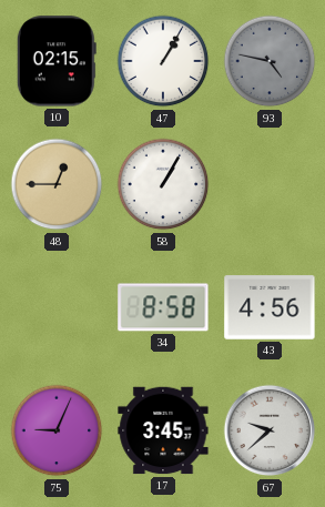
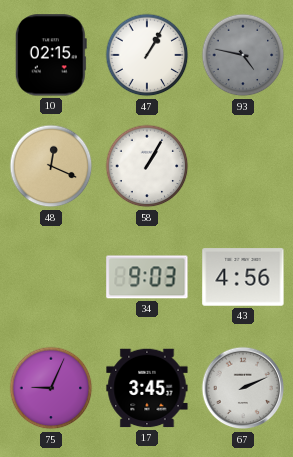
48: 12:45 -> 12:19 (51, 166)
34: 8:58 -> 9:03 (147, 277)
67: 9:38 -> 2:11 (243, 388)
